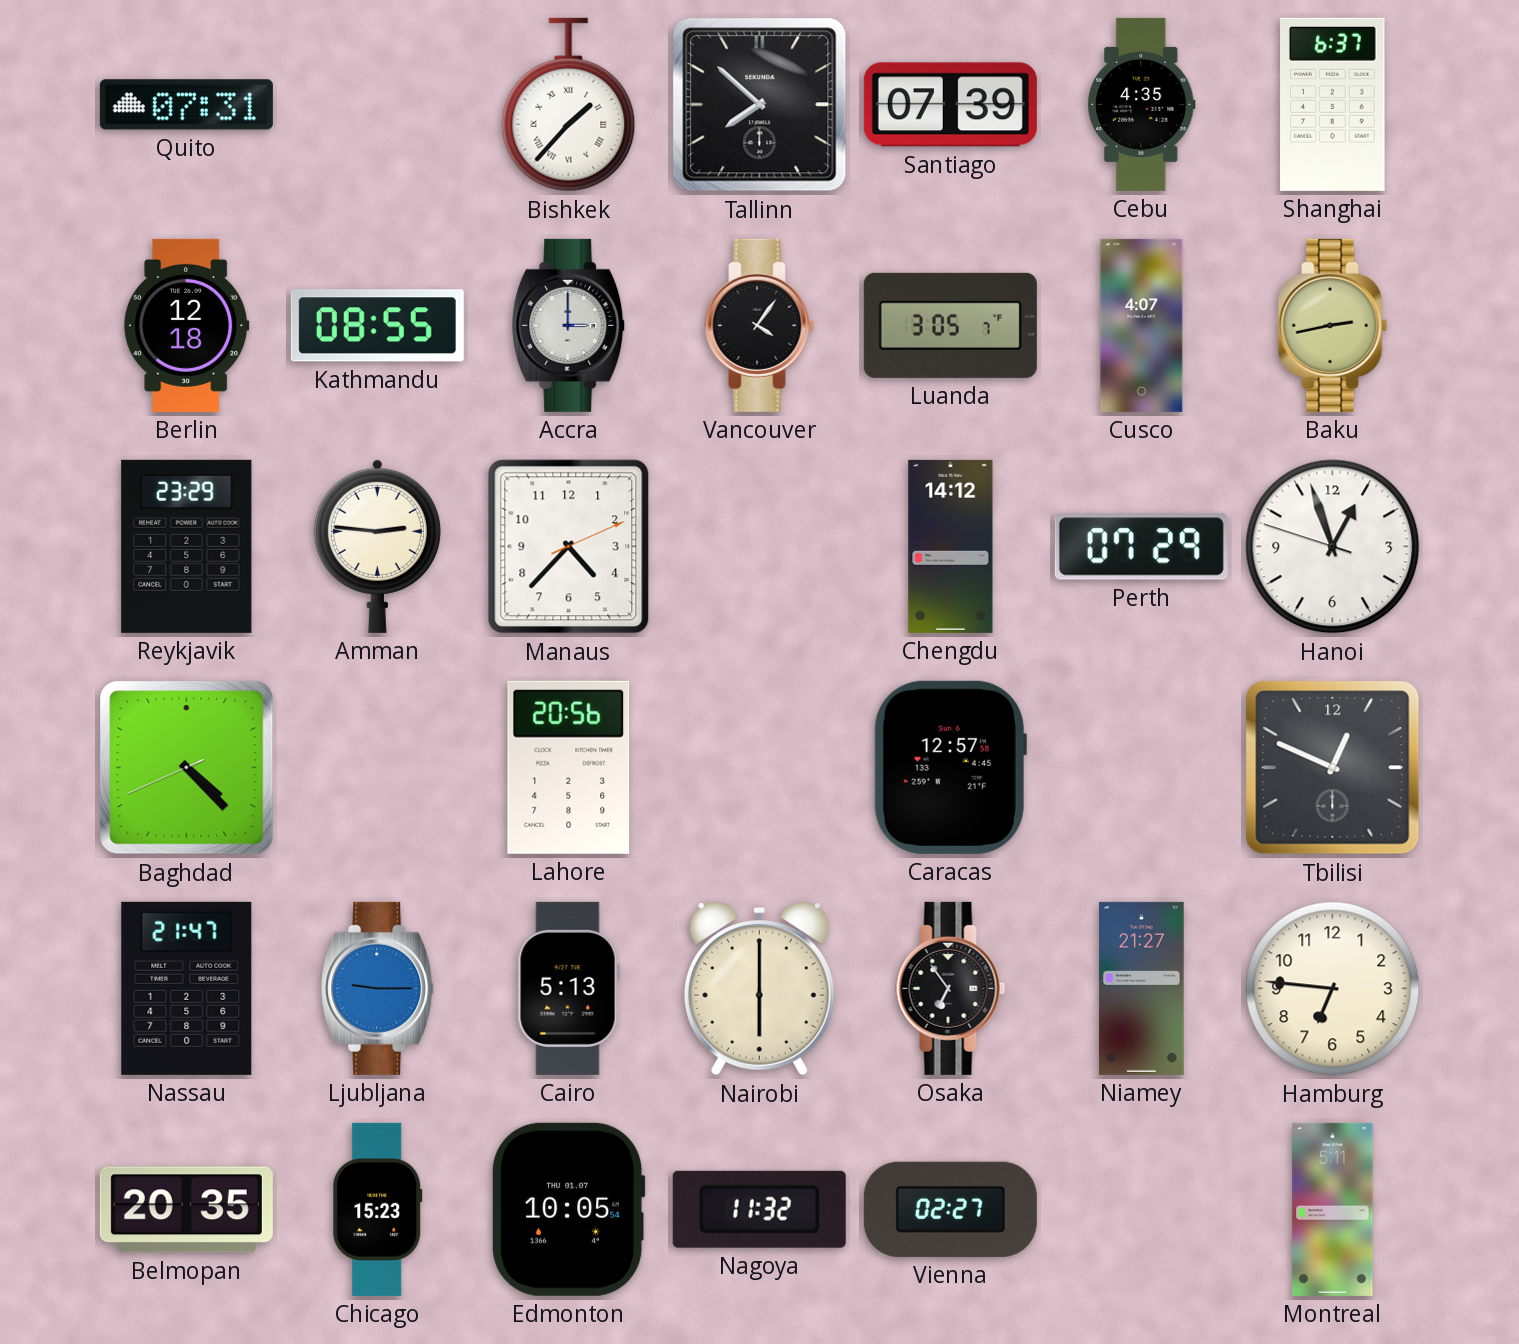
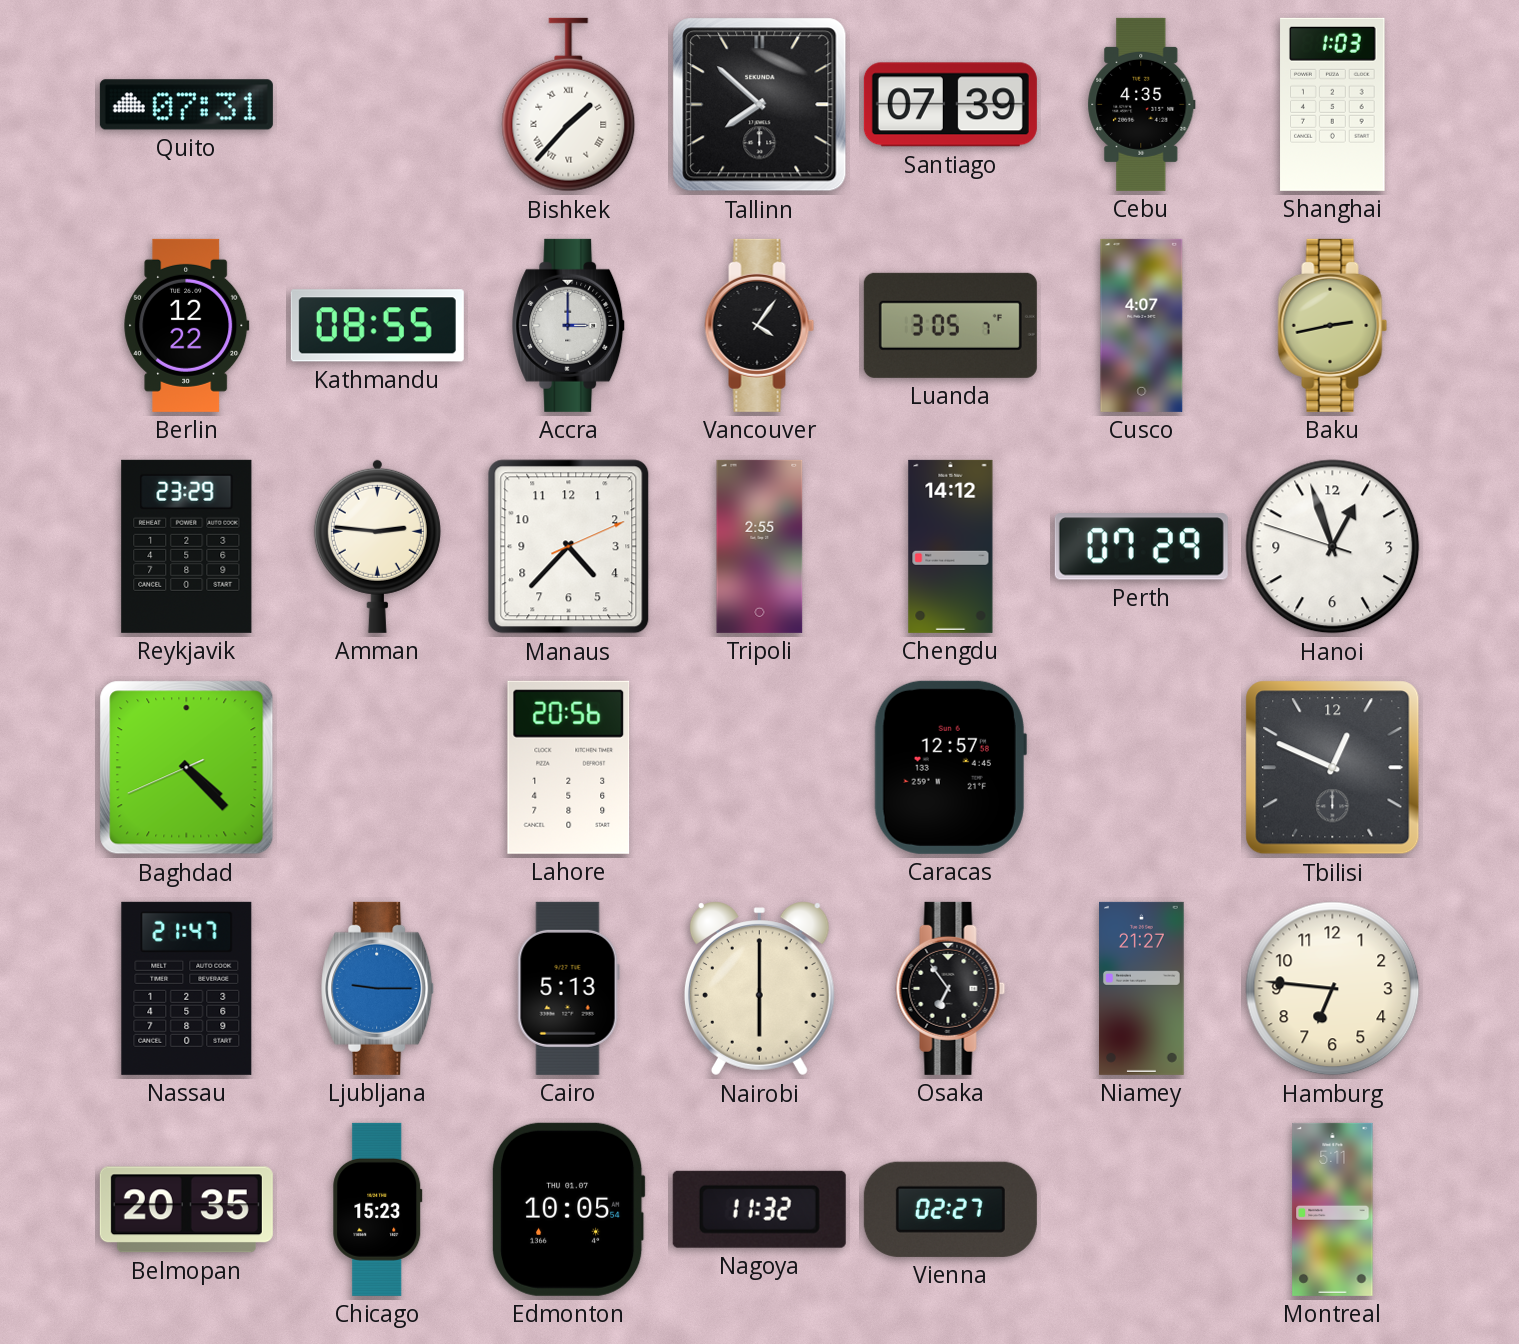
Shanghai: 6:37 -> 1:03 (1333, 104)
Berlin: 12:18 -> 12:22 (187, 325)
Tripoli: none -> 2:55 (760, 546)
